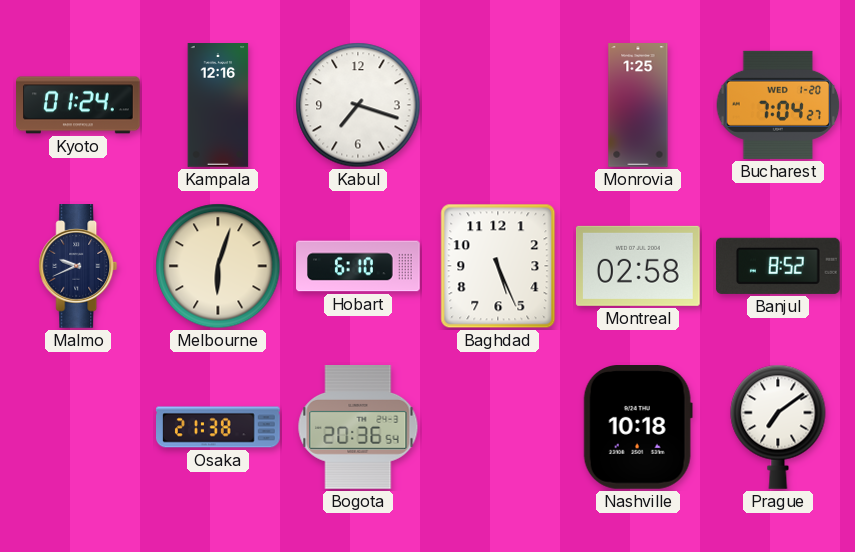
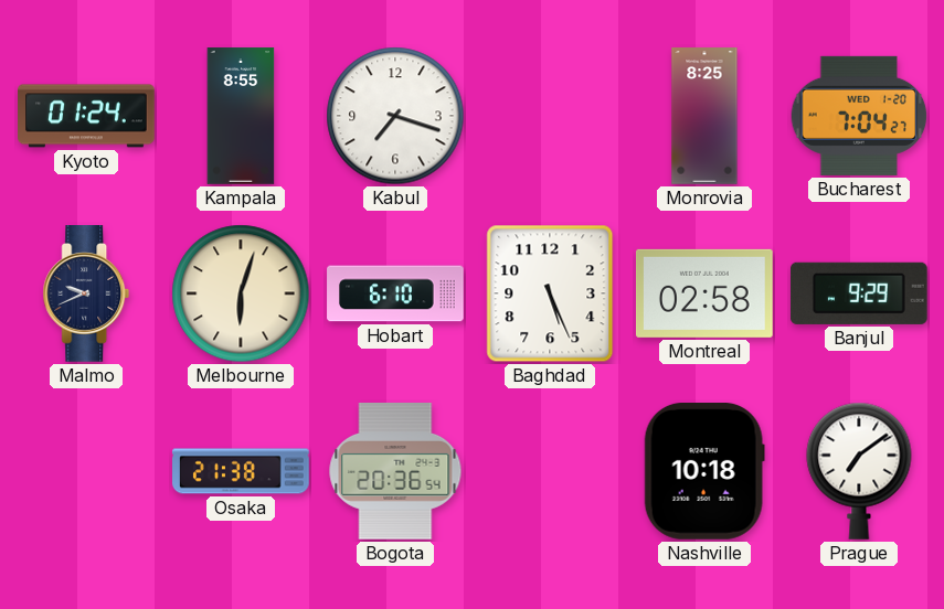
Kampala: 12:16 -> 8:55 (241, 116)
Monrovia: 1:25 -> 8:25 (704, 116)
Banjul: 8:52 -> 9:29 (859, 293)
